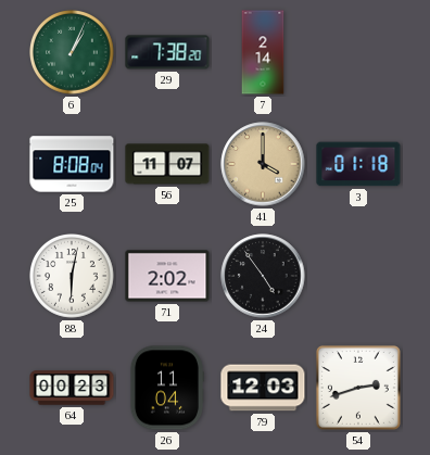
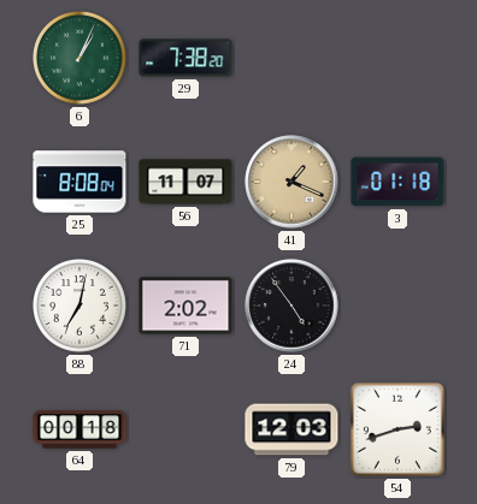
7: 2:14 -> none (263, 52)
41: 4:00 -> 1:19 (291, 182)
88: 6:02 -> 7:02 (81, 307)
64: 00:23 -> 00:18 (79, 429)
26: 11:04 -> none (166, 388)
